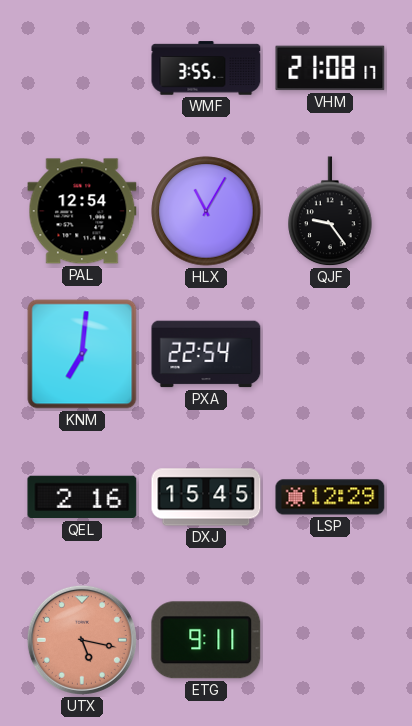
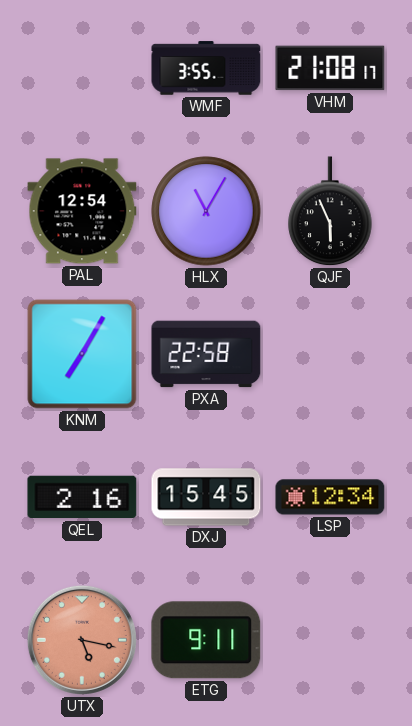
QJF: 9:24 -> 5:56 (330, 212)
KNM: 7:01 -> 7:05 (82, 354)
PXA: 22:54 -> 22:58 (206, 354)
LSP: 12:29 -> 12:34 (330, 497)
